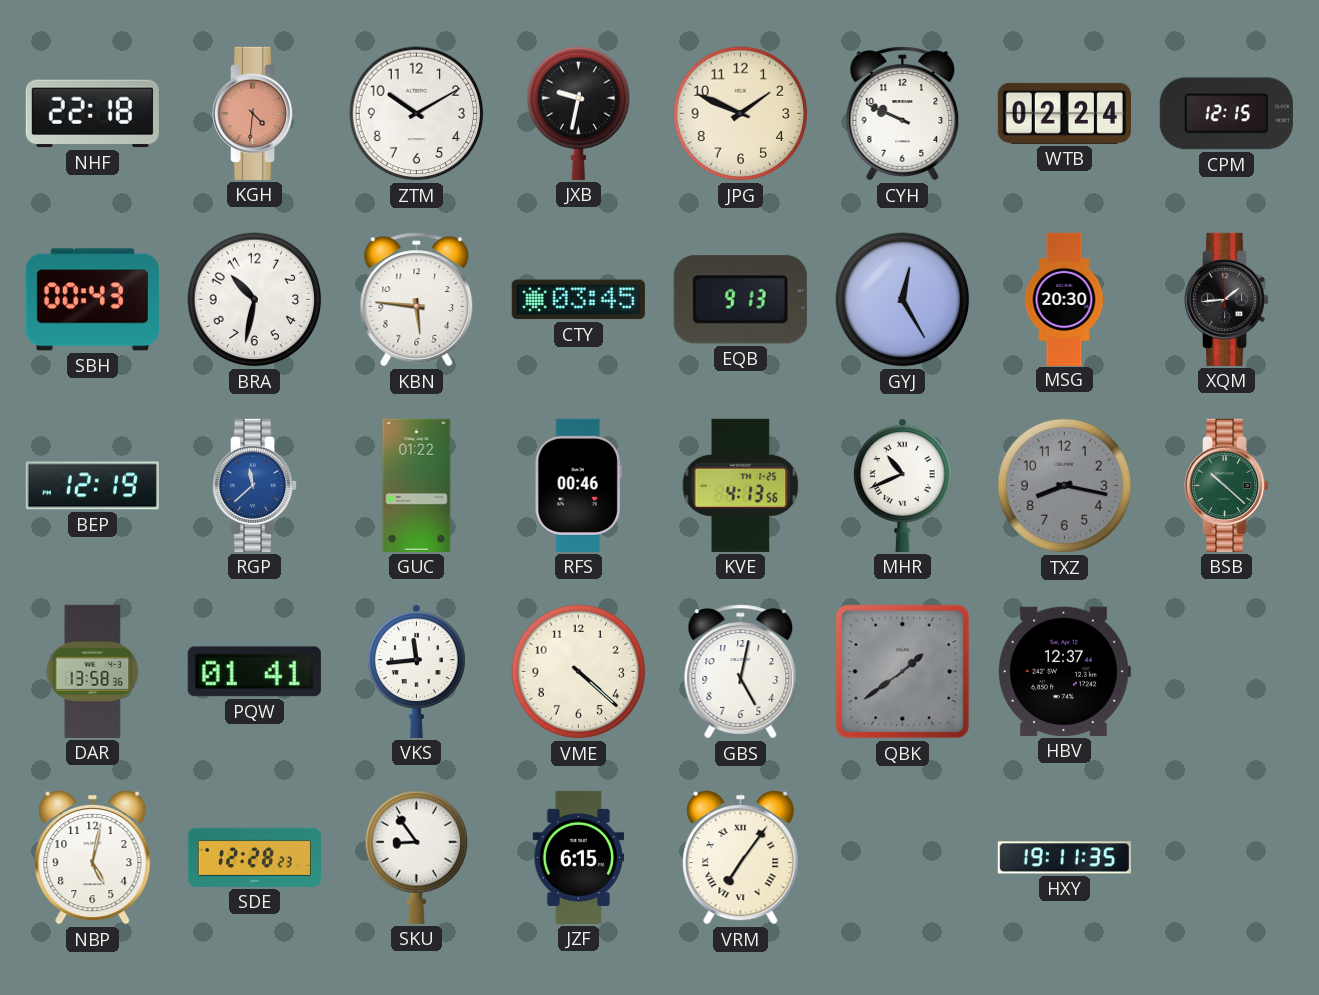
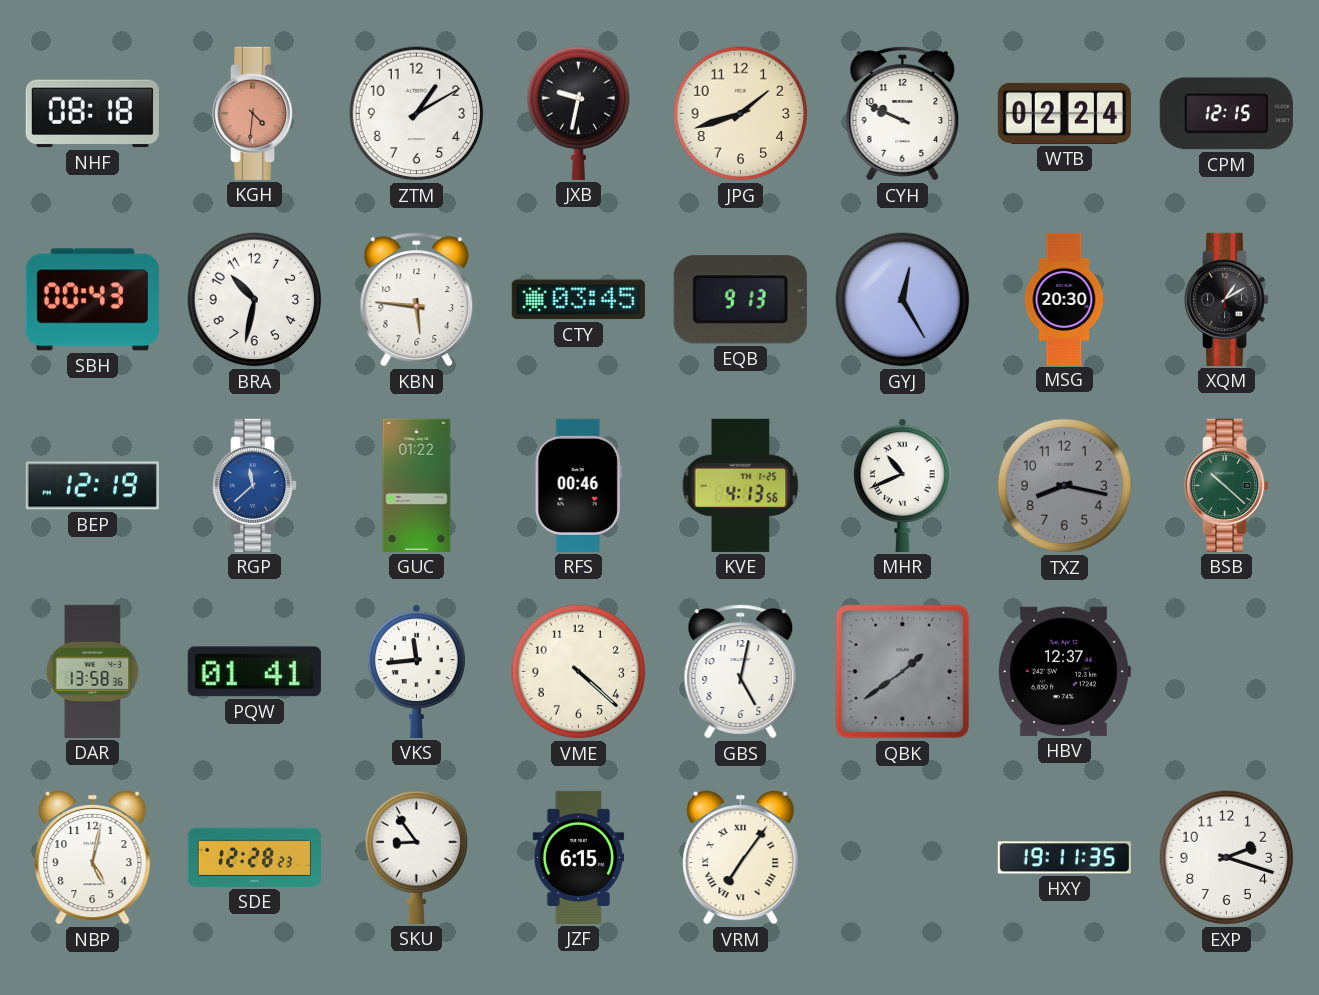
NHF: 22:18 -> 08:18 (92, 114)
ZTM: 10:10 -> 1:10 (417, 114)
JPG: 1:49 -> 1:42 (741, 114)
XQM: 1:44 -> 1:10 (1228, 299)
EXP: none -> 2:18 (1227, 858)
